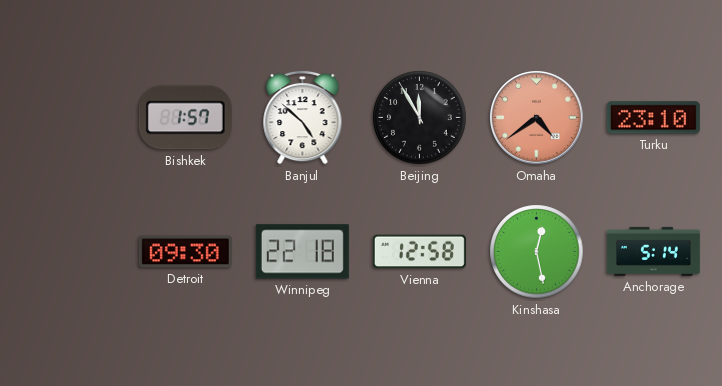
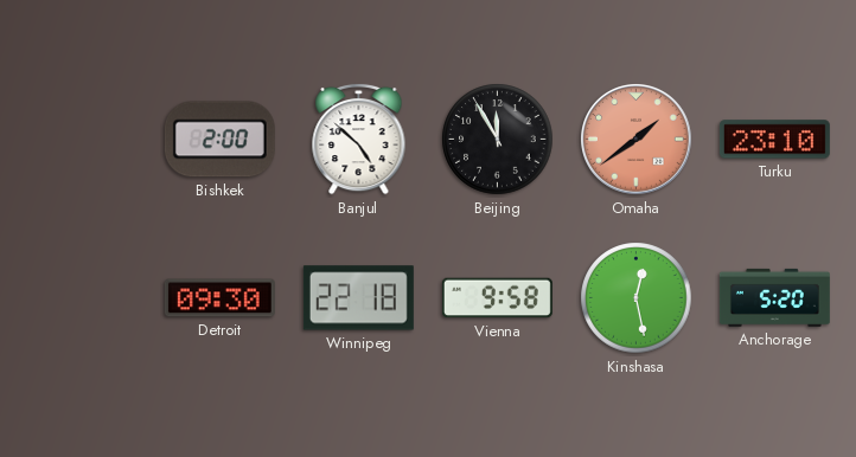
Bishkek: 1:57 -> 2:00 (219, 140)
Omaha: 4:39 -> 1:39 (637, 140)
Vienna: 12:58 -> 9:58 (497, 298)
Anchorage: 5:14 -> 5:20 (774, 297)
